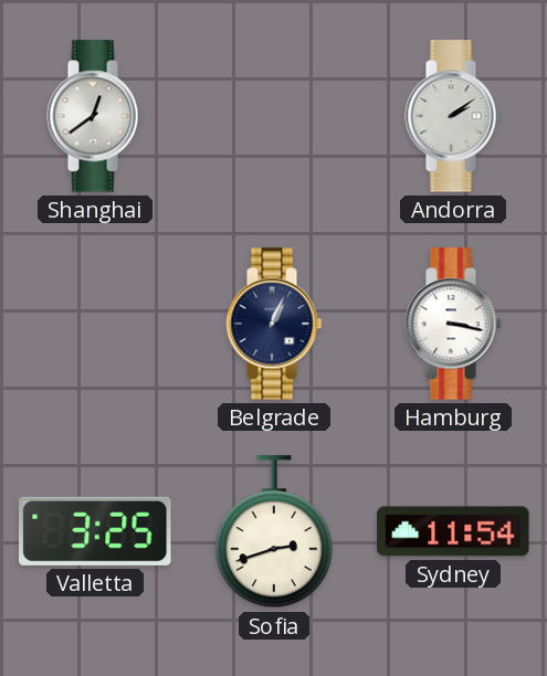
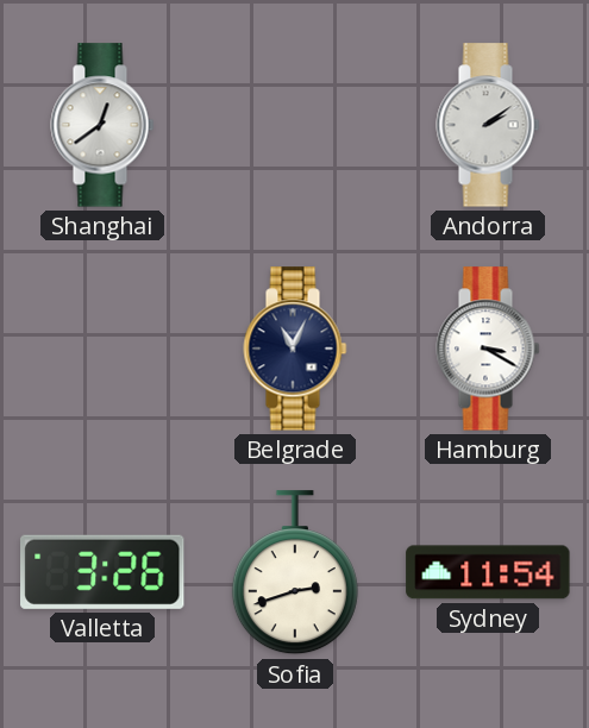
Belgrade: 1:04 -> 11:04 (295, 349)
Hamburg: 3:17 -> 3:20 (488, 349)
Valletta: 3:25 -> 3:26 (104, 572)
